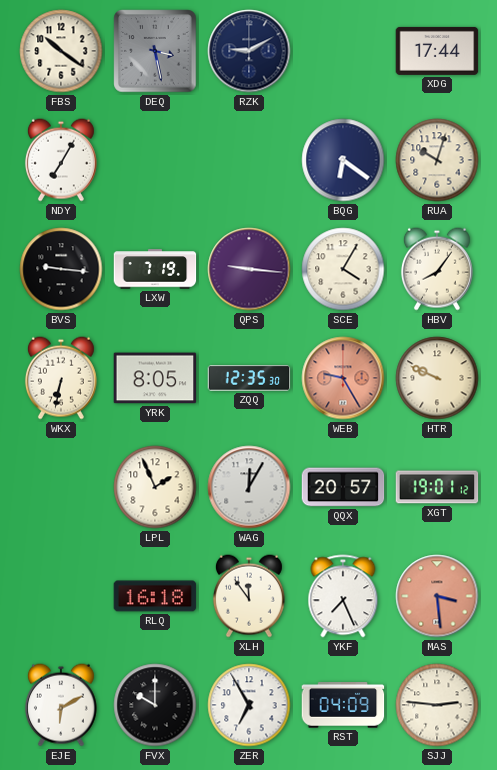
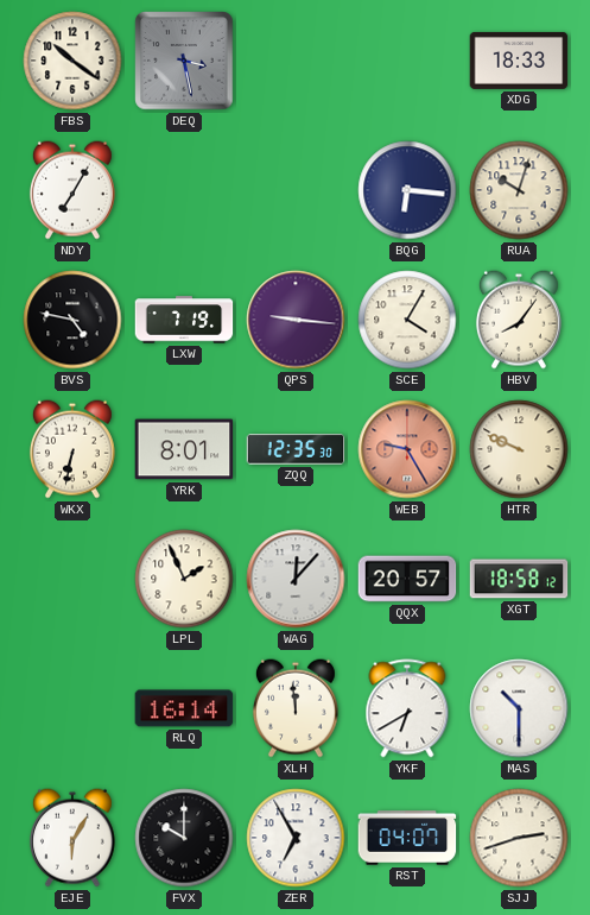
RZK: 9:10 -> none (249, 51)
XDG: 17:44 -> 18:33 (519, 61)
BQG: 6:21 -> 6:16 (407, 190)
BVS: 9:16 -> 4:47 (72, 320)
YRK: 8:05 -> 8:01 (184, 449)
WAG: 12:05 -> 12:07 (296, 579)
XGT: 19:01 -> 18:58 (519, 579)
RLQ: 16:18 -> 16:14 (184, 708)
XLH: 11:54 -> 11:59 (296, 708)
YKF: 7:26 -> 6:40 (407, 708)
MAS: 3:29 -> 10:30 (519, 708)
MAS dial: salmon -> white (519, 708)
EJE: 6:10 -> 6:05 (72, 838)
RST: 04:09 -> 04:07 (407, 838)
SJJ: 2:46 -> 2:42 (519, 838)
